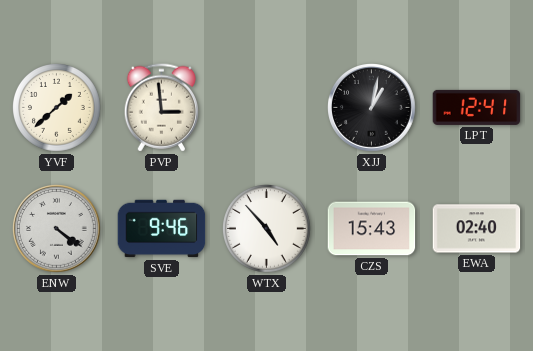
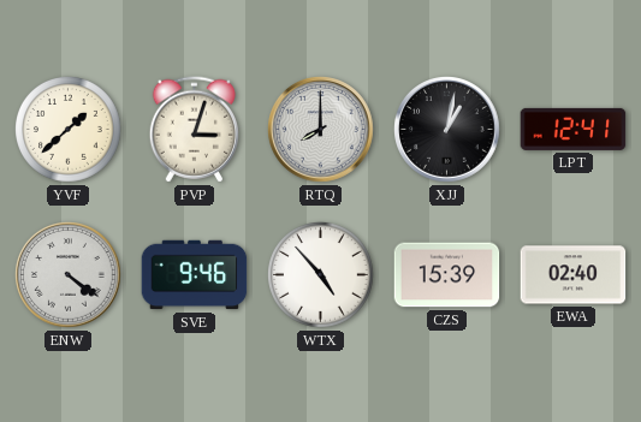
PVP: 2:59 -> 3:03 (194, 130)
RTQ: none -> 8:00 (321, 130)
CZS: 15:43 -> 15:39 (447, 275)
